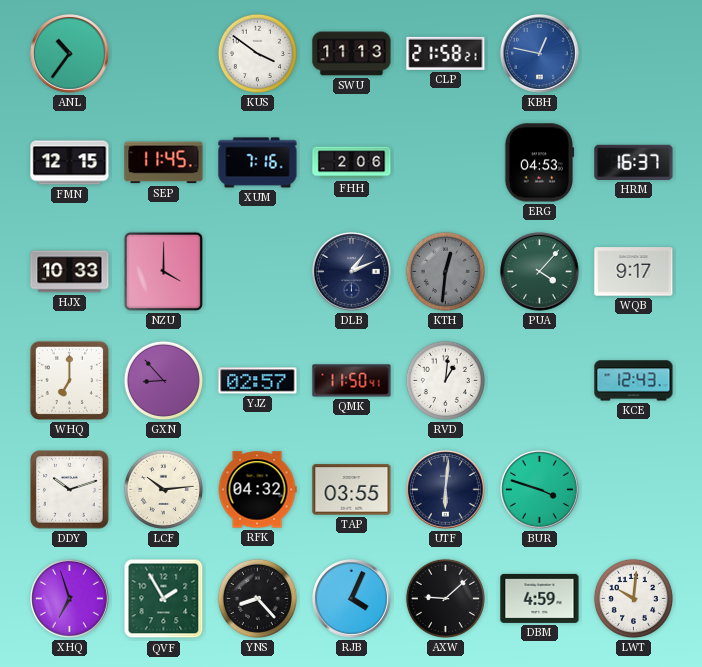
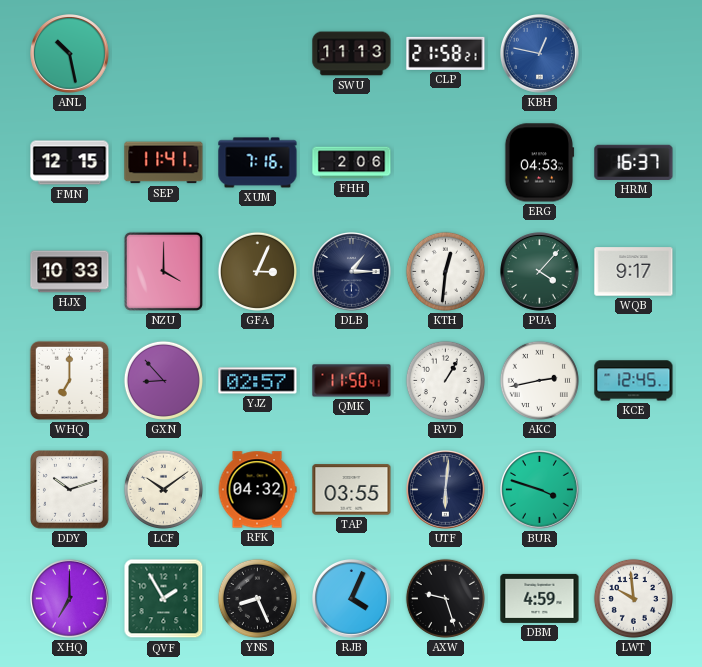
ANL: 10:36 -> 10:28 (70, 54)
KUS: 3:51 -> none (257, 53)
SEP: 11:45 -> 11:41 (164, 163)
GFA: none -> 3:04 (257, 271)
DLB: 1:11 -> 1:15 (352, 272)
KTH dial: grey -> white (445, 271)
RVD: 1:01 -> 1:05 (445, 380)
AKC: none -> 2:43 (539, 380)
KCE: 12:43 -> 12:45 (634, 381)
LCF: 10:14 -> 10:09 (163, 489)
XHQ: 6:57 -> 7:00 (70, 599)
YNS: 8:23 -> 8:26 (257, 598)
AXW: 9:08 -> 9:27 (445, 598)
LWT: 10:01 -> 9:59 (633, 598)
